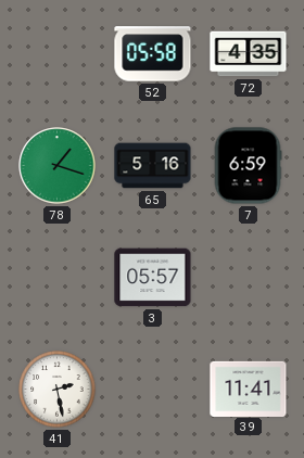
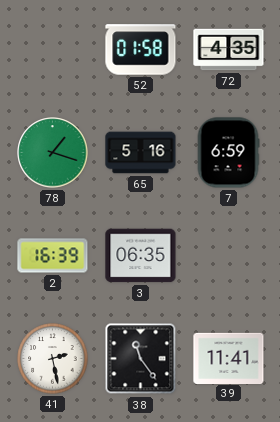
52: 05:58 -> 01:58 (141, 50)
2: none -> 16:39 (53, 256)
3: 05:57 -> 06:35 (141, 256)
38: none -> 11:24 (141, 359)
